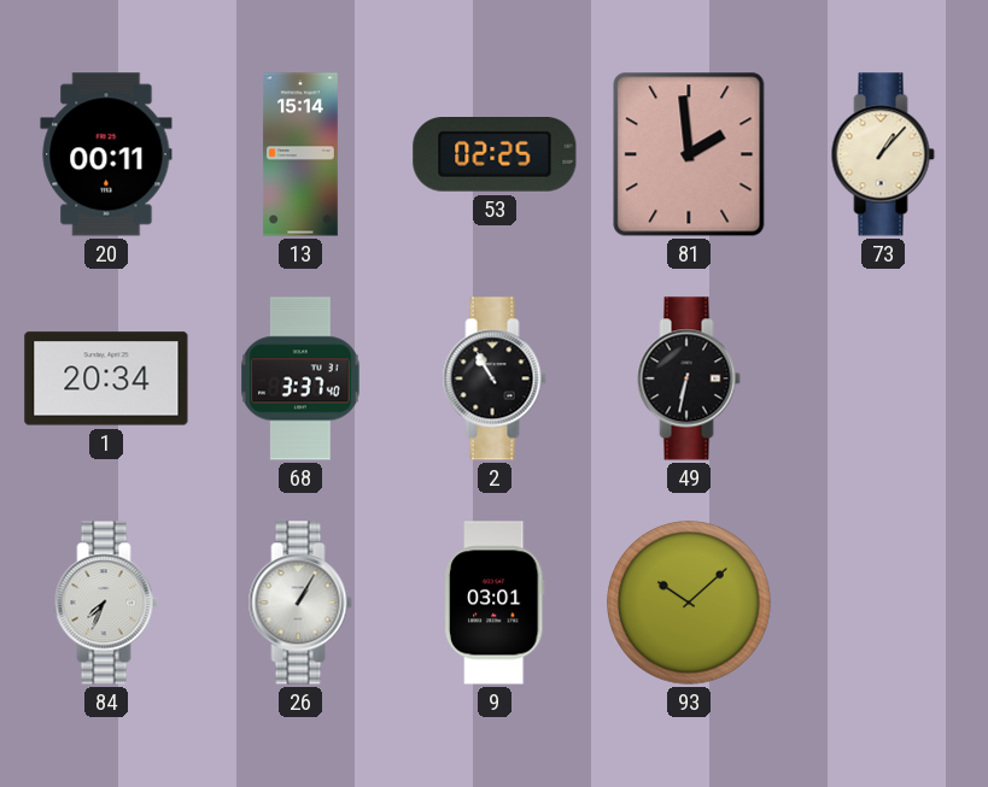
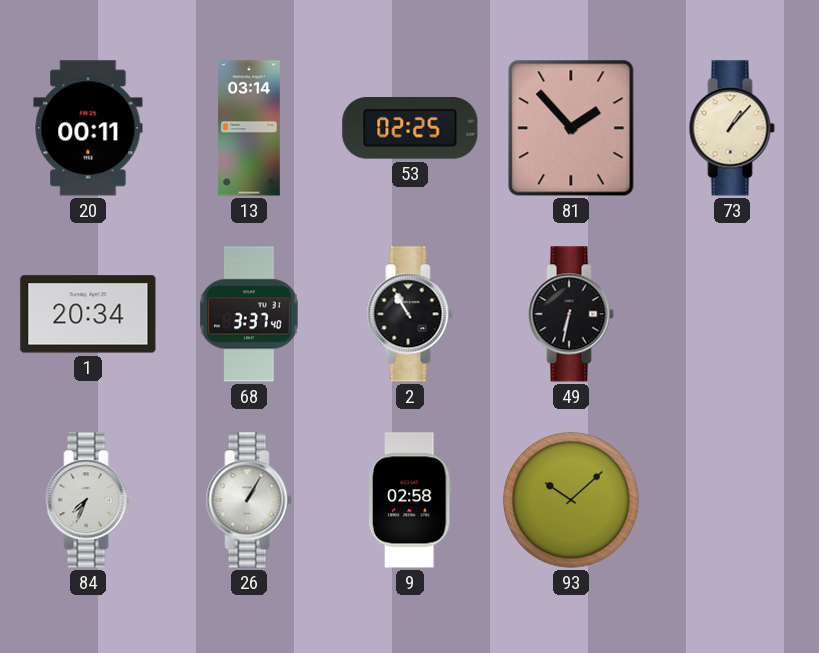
13: 15:14 -> 03:14 (249, 128)
81: 1:59 -> 1:53 (571, 128)
9: 03:01 -> 02:58 (410, 500)
